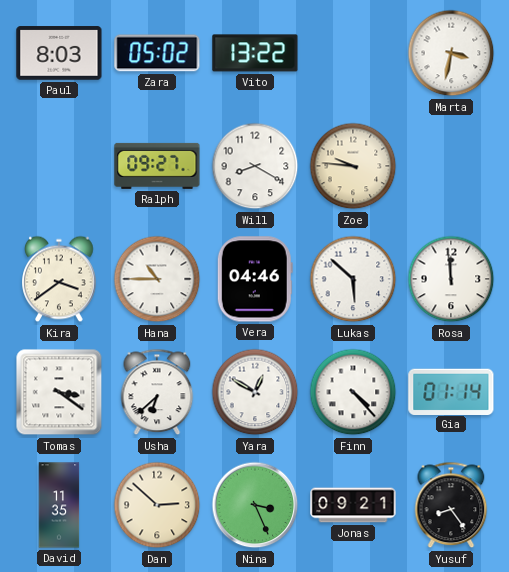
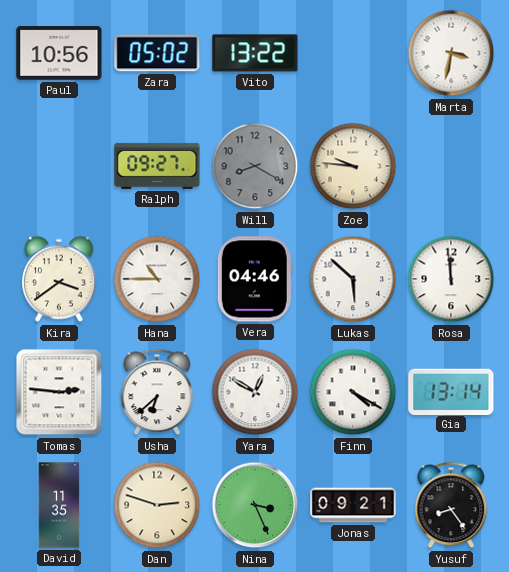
Paul: 8:03 -> 10:56 (59, 53)
Will dial: white -> grey (255, 166)
Tomas: 3:21 -> 2:46 (59, 392)
Finn: 4:23 -> 4:20 (353, 392)
Gia: 01:14 -> 13:14 (451, 391)
Dan: 2:52 -> 2:48 (157, 505)
